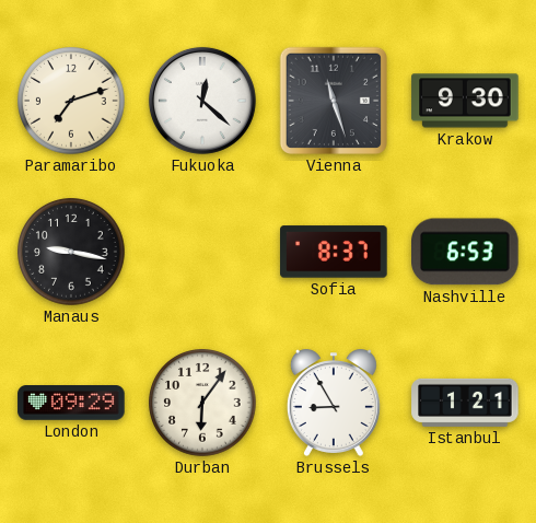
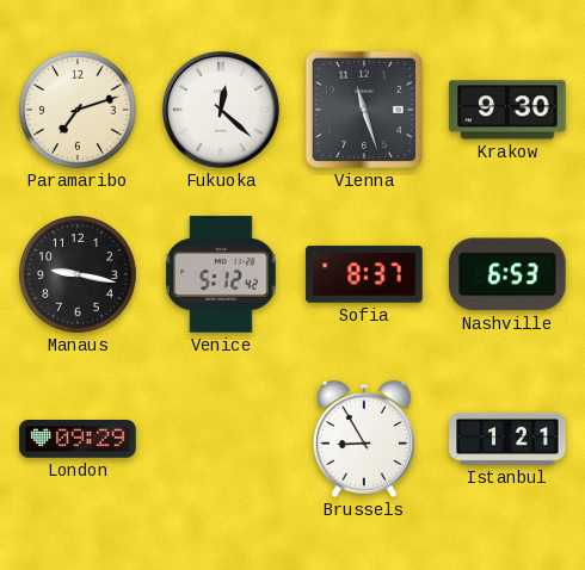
Venice: none -> 5:12 (221, 274)
Durban: 6:06 -> none (202, 403)
